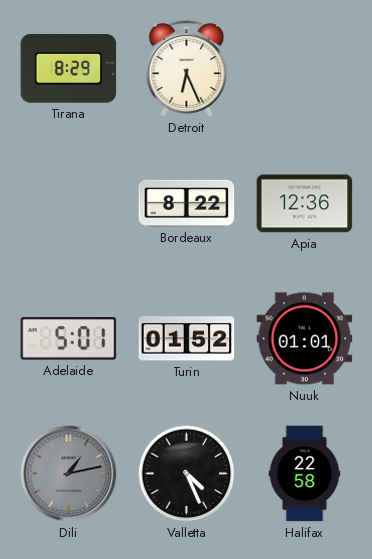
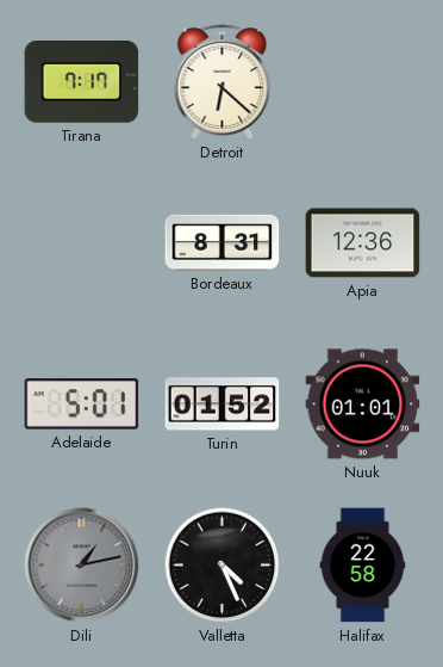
Tirana: 8:29 -> 7:17 (82, 82)
Detroit: 6:26 -> 6:22 (223, 82)
Bordeaux: 8:22 -> 8:31 (223, 242)
